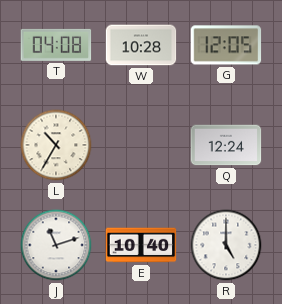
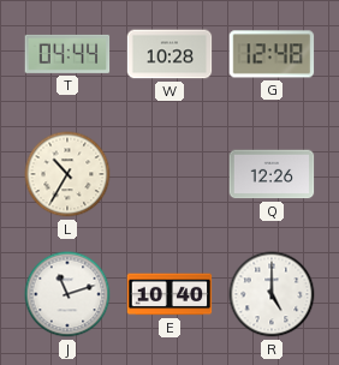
T: 04:08 -> 04:44 (67, 54)
G: 12:05 -> 12:48 (272, 54)
Q: 12:24 -> 12:26 (272, 174)
